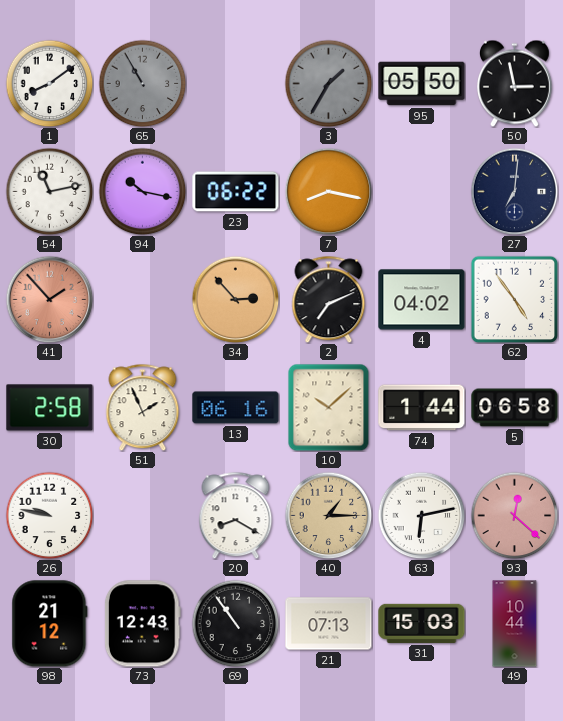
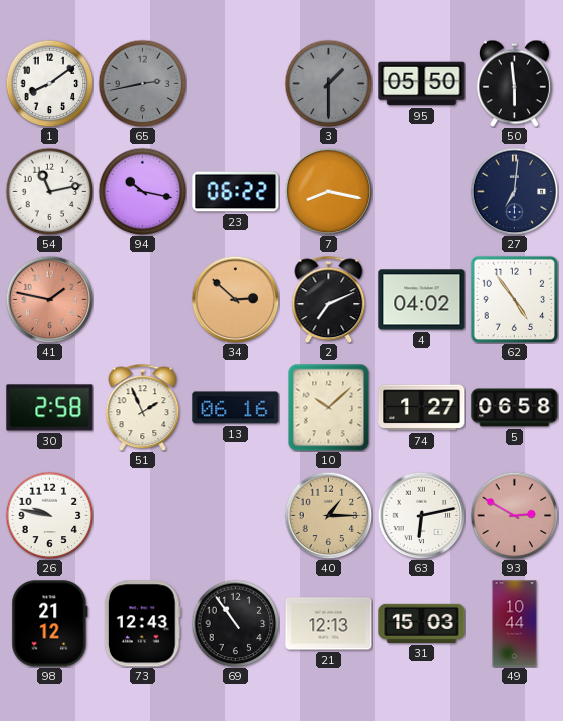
65: 10:55 -> 2:43 (142, 83)
3: 1:35 -> 1:30 (328, 83)
50: 2:58 -> 5:59 (514, 83)
41: 1:53 -> 1:47 (49, 299)
34: 2:53 -> 2:52 (235, 299)
74: 1:44 -> 1:27 (422, 408)
20: 8:20 -> none (236, 515)
93: 12:22 -> 2:50 (514, 515)
21: 07:13 -> 12:13 (329, 624)
